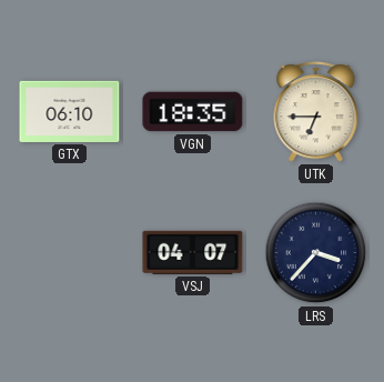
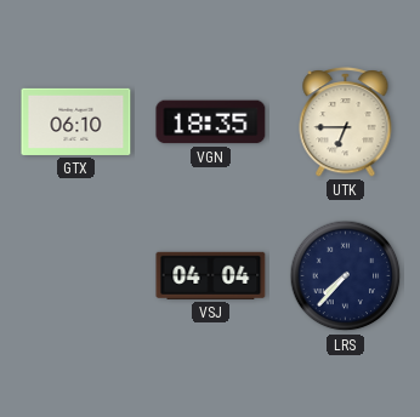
VSJ: 04:07 -> 04:04 (211, 275)
LRS: 3:37 -> 7:37 (346, 276)
